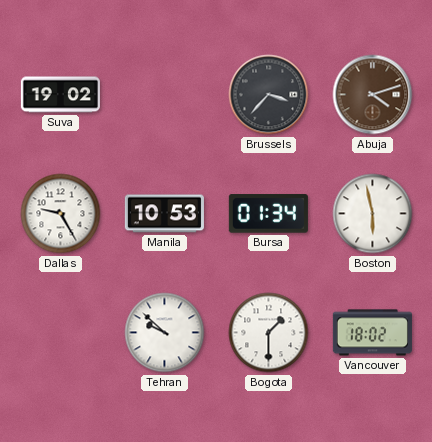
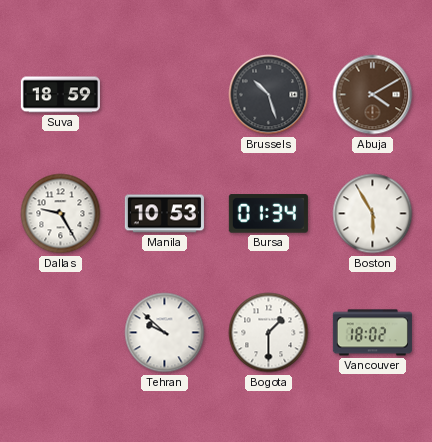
Suva: 19:02 -> 18:59 (60, 95)
Brussels: 3:37 -> 10:27 (269, 95)
Abuja: 4:12 -> 4:10 (373, 95)
Boston: 5:58 -> 5:55 (373, 214)
